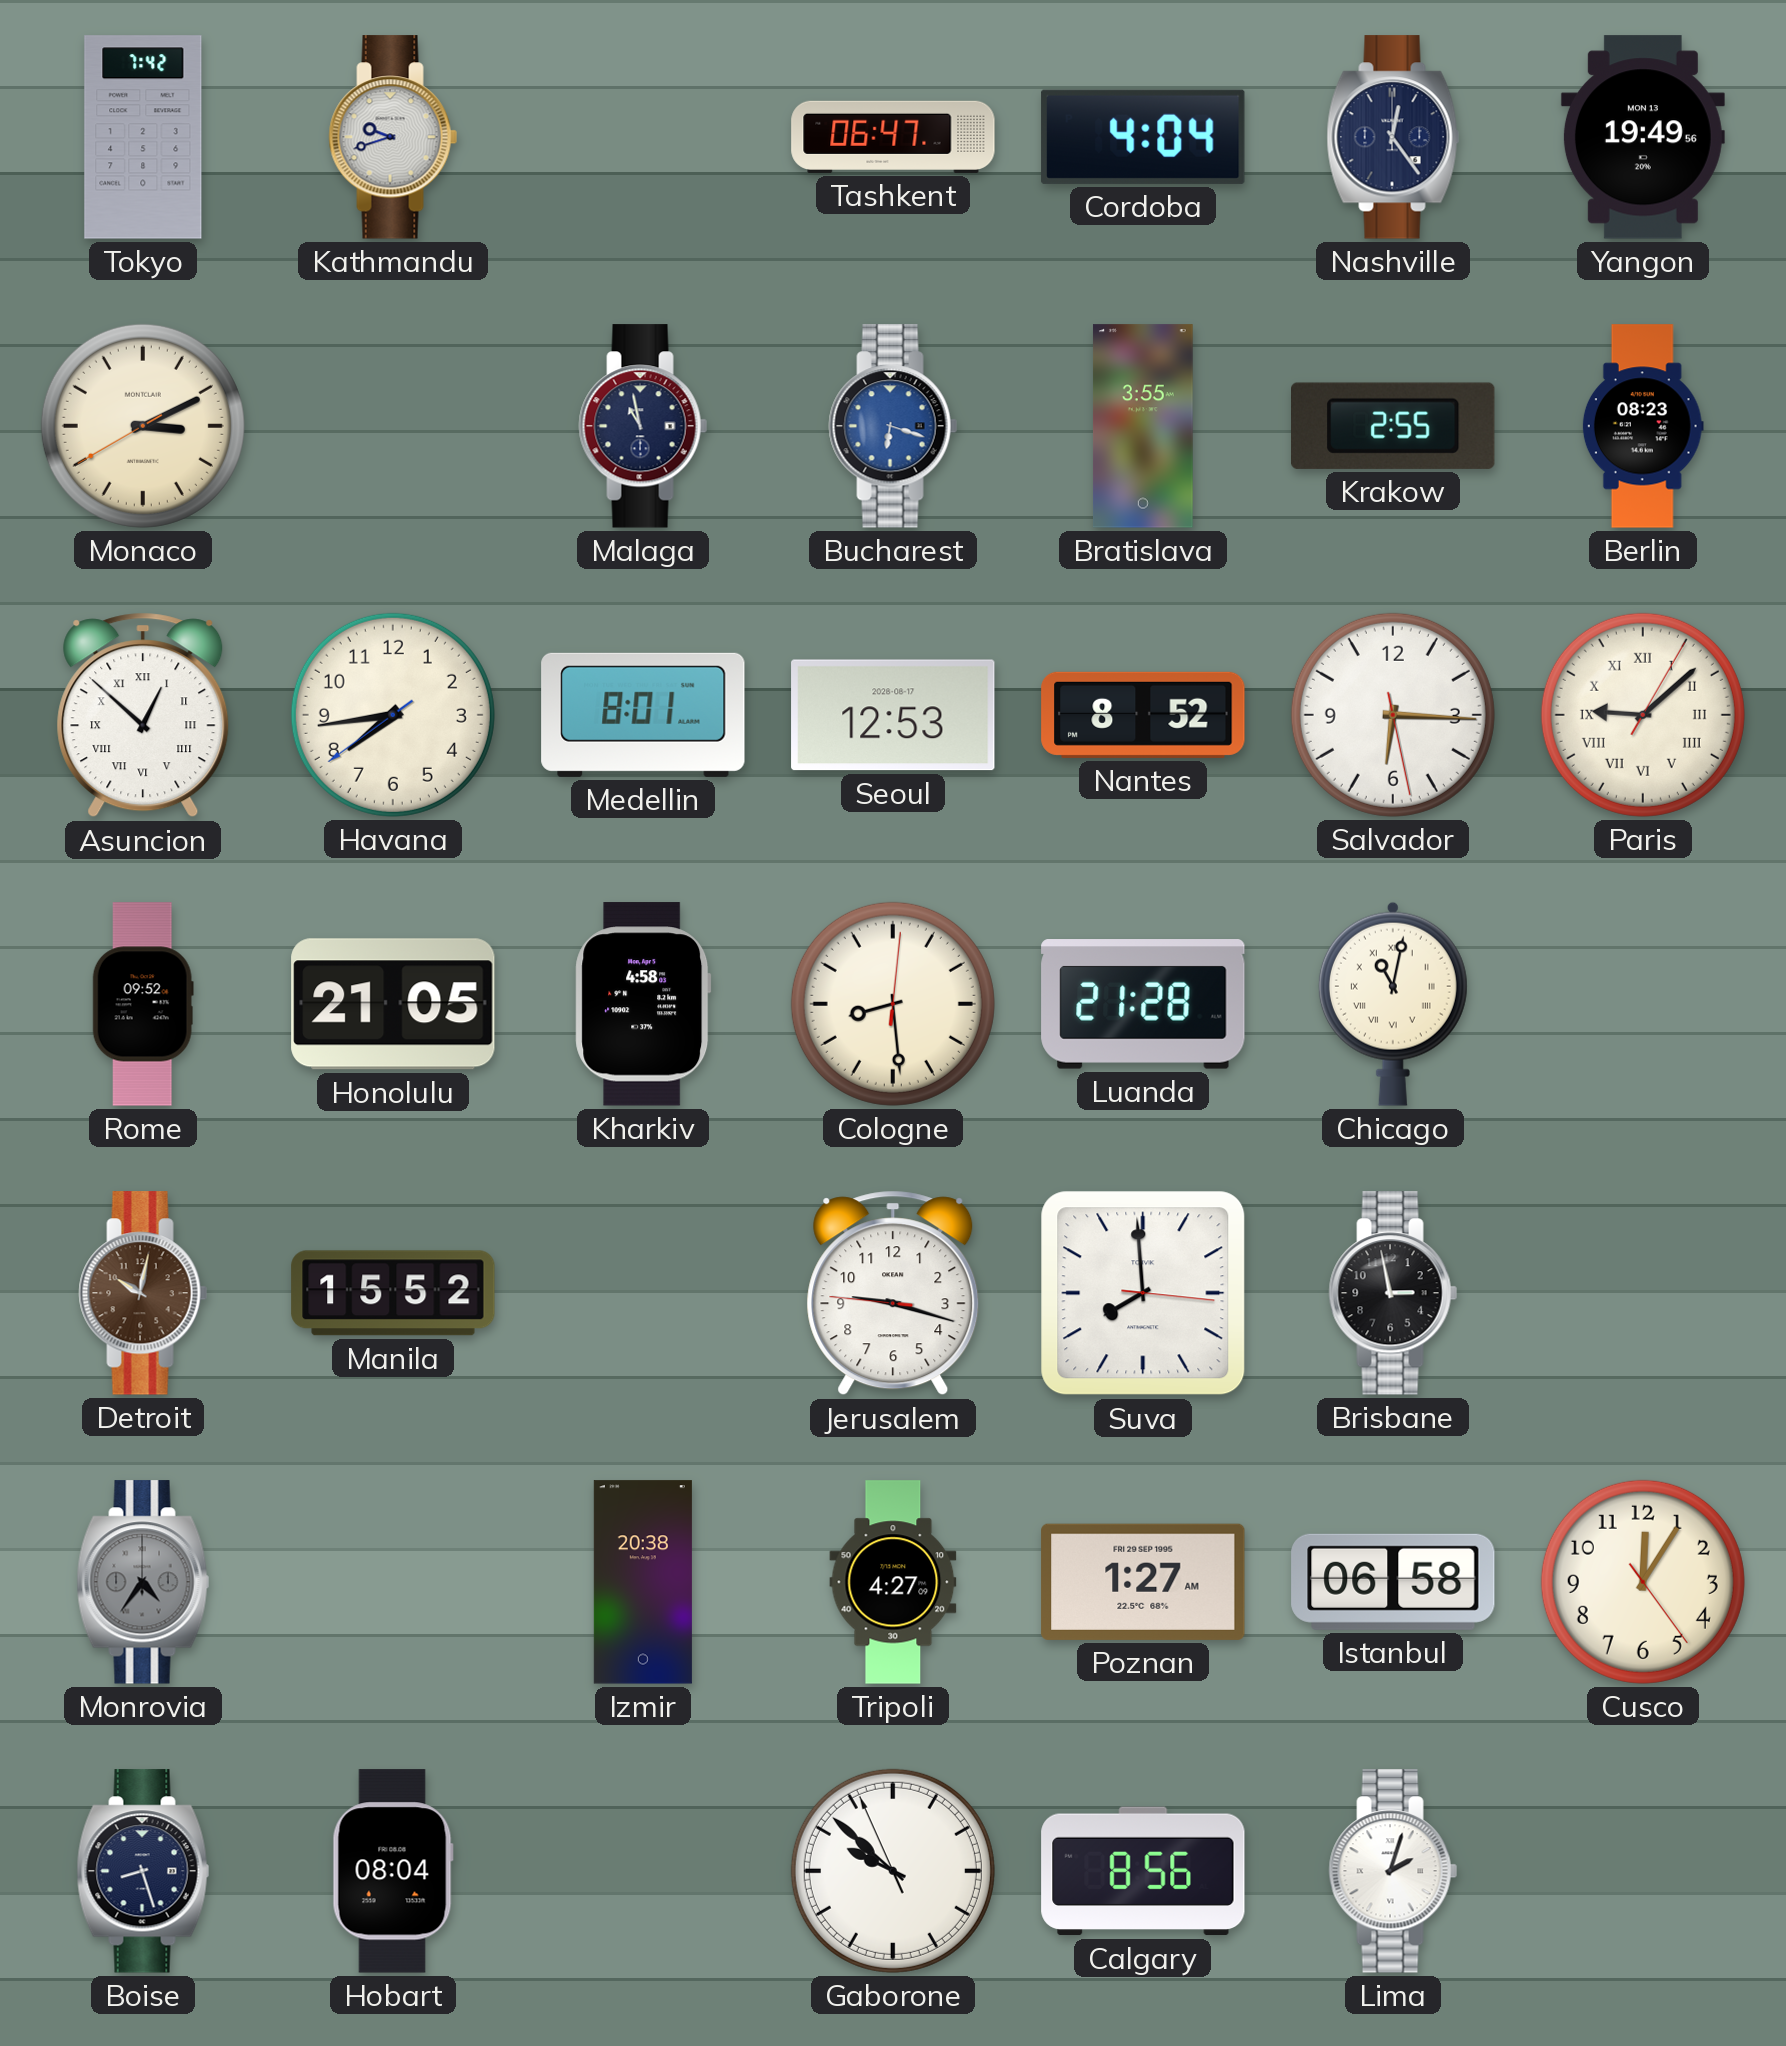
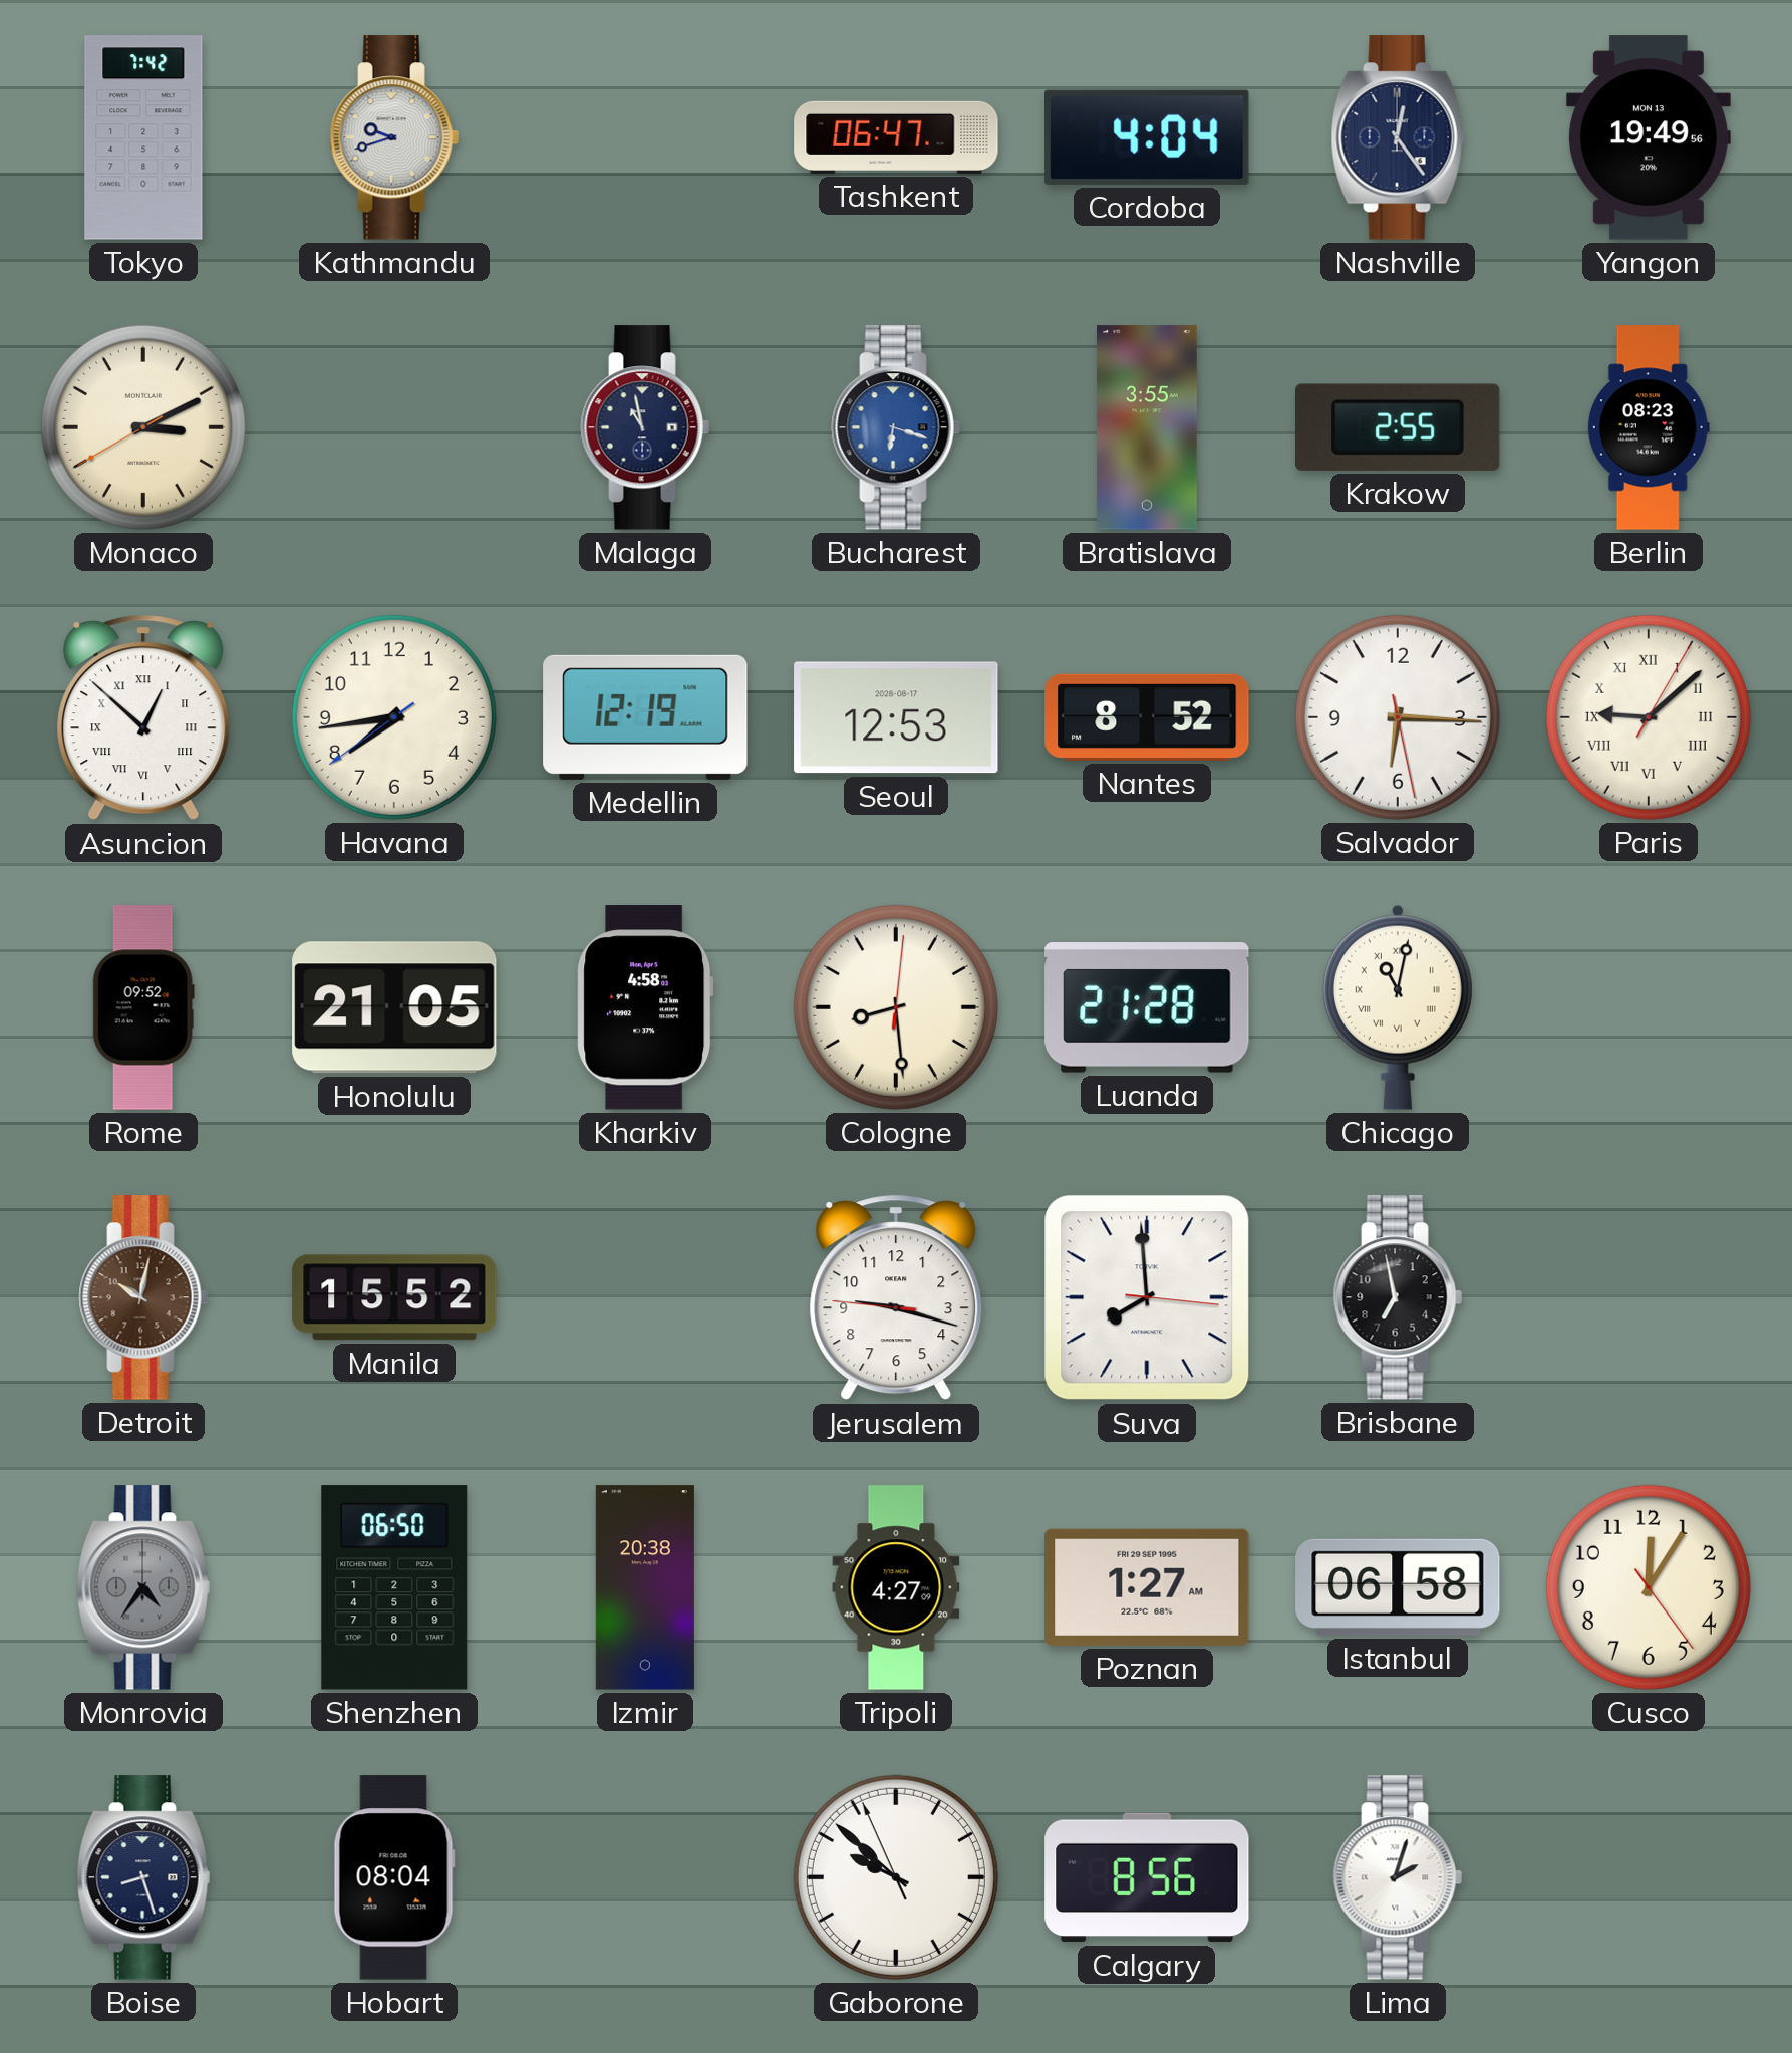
Medellin: 8:01 -> 12:19 (645, 717)
Brisbane: 2:58 -> 6:58 (1398, 1297)
Shenzhen: none -> 06:50 (394, 1587)
